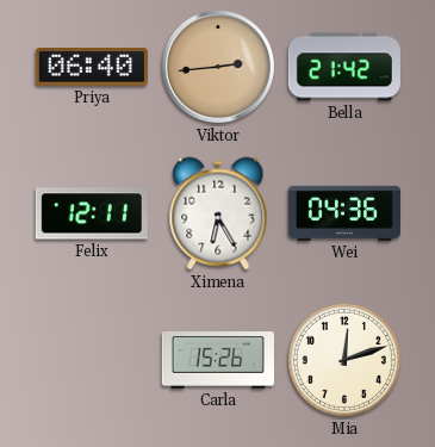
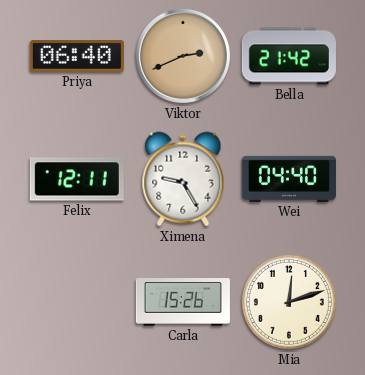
Viktor: 2:44 -> 2:41 (183, 56)
Ximena: 6:25 -> 9:25 (183, 179)
Wei: 04:36 -> 04:40 (289, 179)
